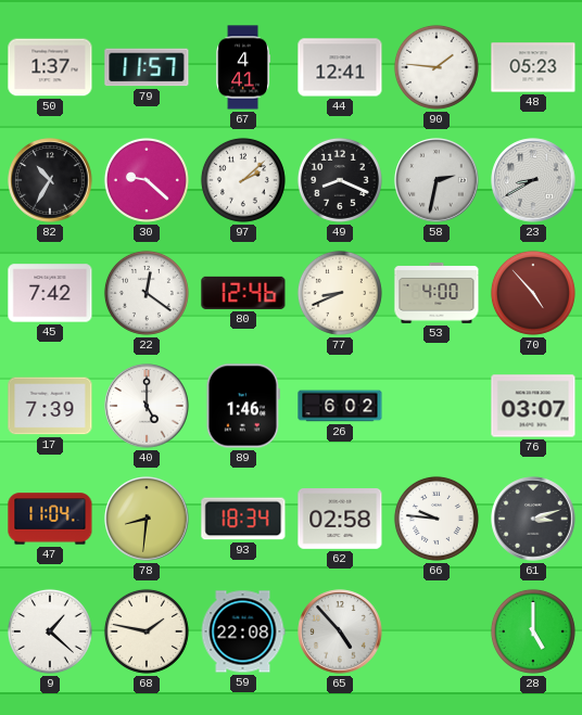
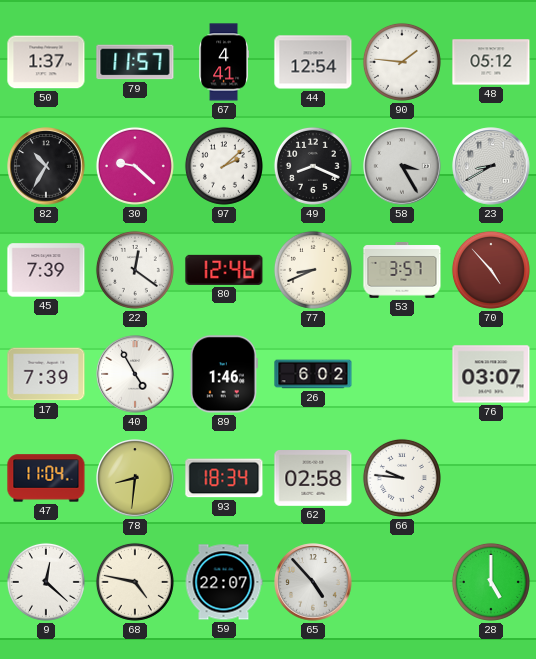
44: 12:41 -> 12:54 (313, 62)
48: 05:23 -> 05:12 (491, 62)
58: 2:32 -> 3:25 (402, 166)
45: 7:42 -> 7:39 (46, 270)
53: 4:00 -> 3:57 (402, 271)
40: 5:00 -> 4:55 (135, 374)
61: 3:12 -> none (533, 519)
9: 1:22 -> 12:22 (46, 582)
68: 1:47 -> 4:47 (135, 582)
59: 22:08 -> 22:07 (224, 582)
